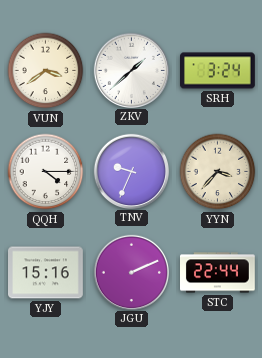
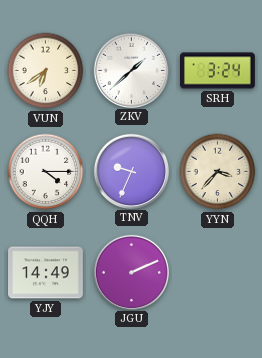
VUN: 3:39 -> 6:39 (46, 71)
YJY: 15:16 -> 14:49 (46, 273)
STC: 22:44 -> none (218, 273)
